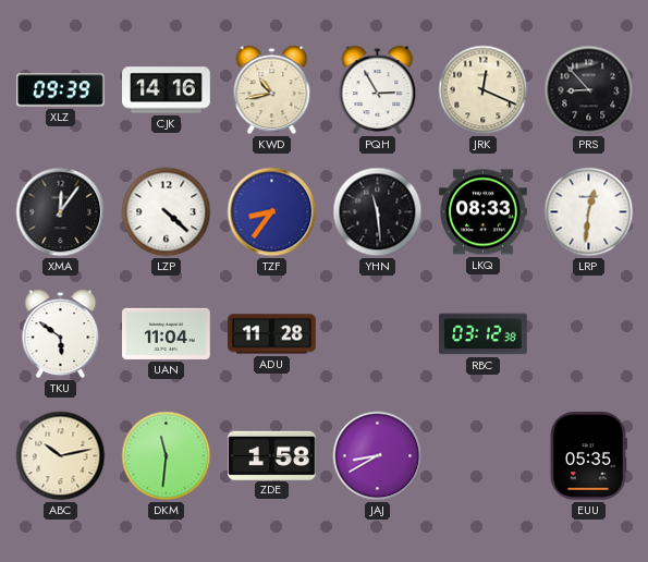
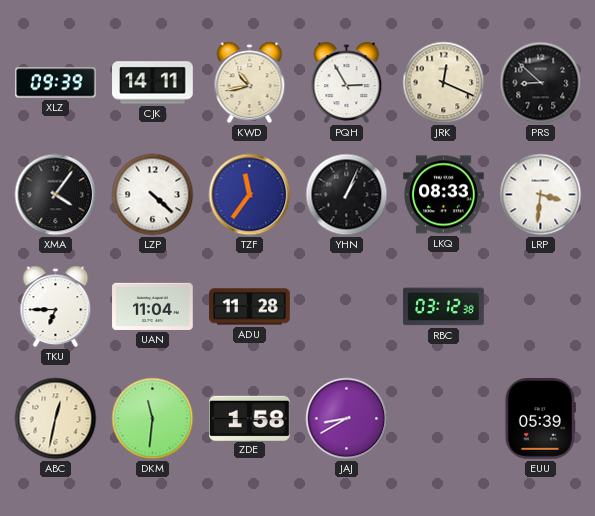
CJK: 14:16 -> 14:11 (153, 83)
PRS: 8:53 -> 8:52 (541, 83)
XMA: 12:06 -> 4:06 (56, 195)
TZF: 8:36 -> 11:36 (250, 195)
YHN: 11:29 -> 1:04 (347, 195)
LRP: 12:31 -> 3:31 (541, 195)
TKU: 5:51 -> 6:45 (56, 307)
ABC: 10:13 -> 12:32 (56, 419)
EUU: 05:35 -> 05:39 (540, 419)
